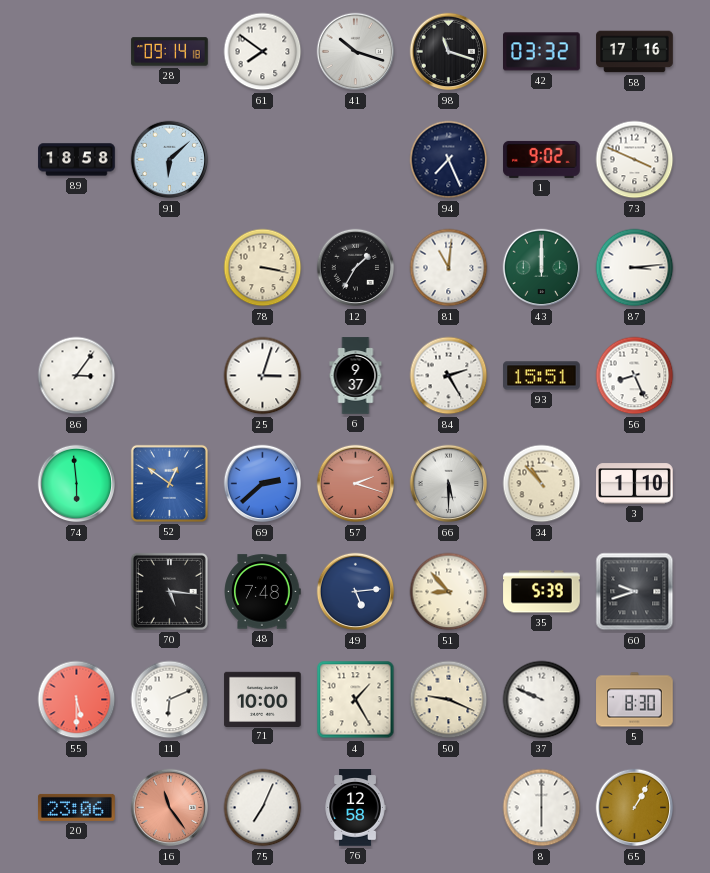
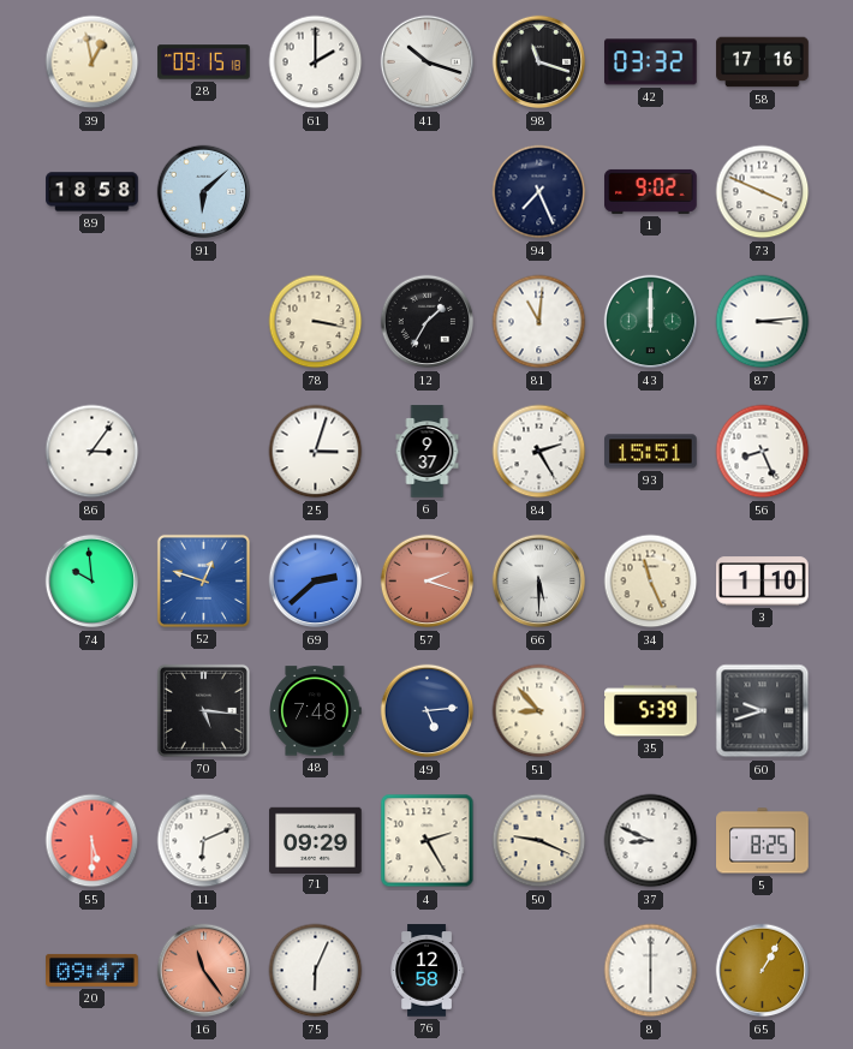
39: none -> 12:58 (93, 62)
28: 09:14 -> 09:15 (204, 62)
61: 7:51 -> 2:00 (316, 62)
74: 5:59 -> 9:59 (93, 582)
52: 12:51 -> 12:48 (203, 580)
34: 10:53 -> 11:26 (651, 582)
71: 10:00 -> 09:29 (316, 840)
4: 1:25 -> 2:25 (428, 841)
37: 9:49 -> 8:49 (651, 841)
5: 8:30 -> 8:25 (763, 841)
20: 23:06 -> 09:47 (93, 970)
75: 7:04 -> 6:04 (316, 971)
